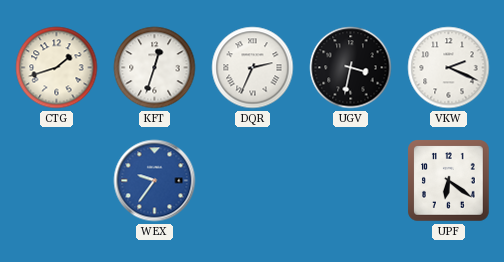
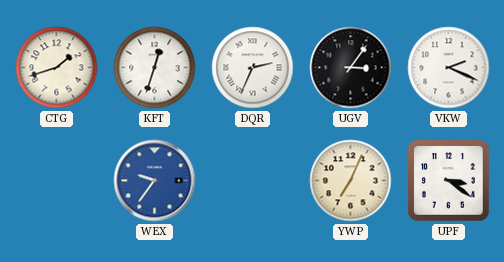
UGV: 3:32 -> 3:06 (351, 68)
YWP: none -> 7:04 (351, 181)
UPF: 6:21 -> 3:21 (449, 181)
